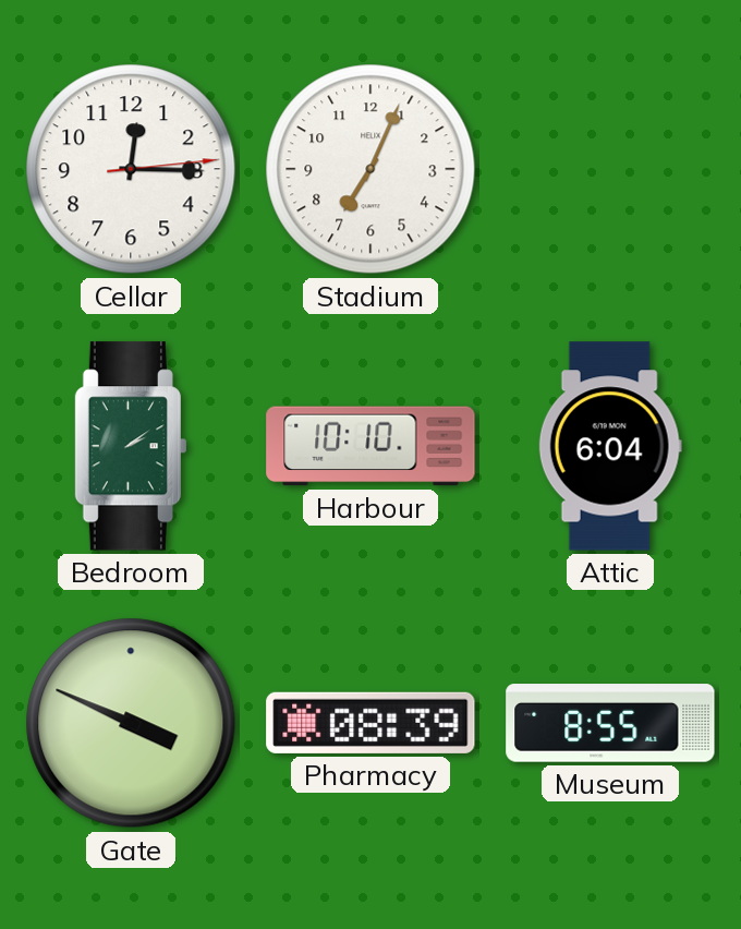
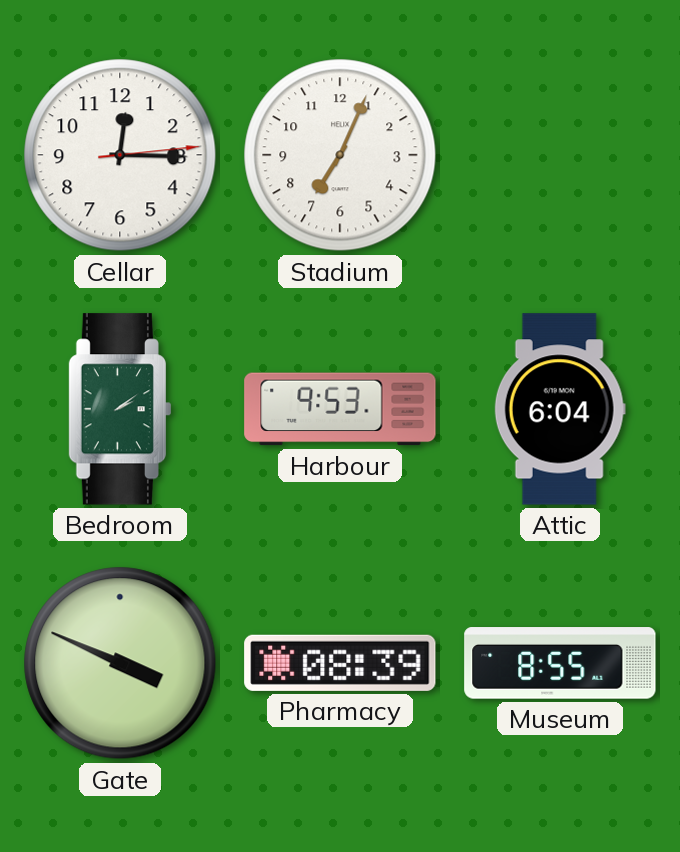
Harbour: 10:10 -> 9:53 (340, 409)
